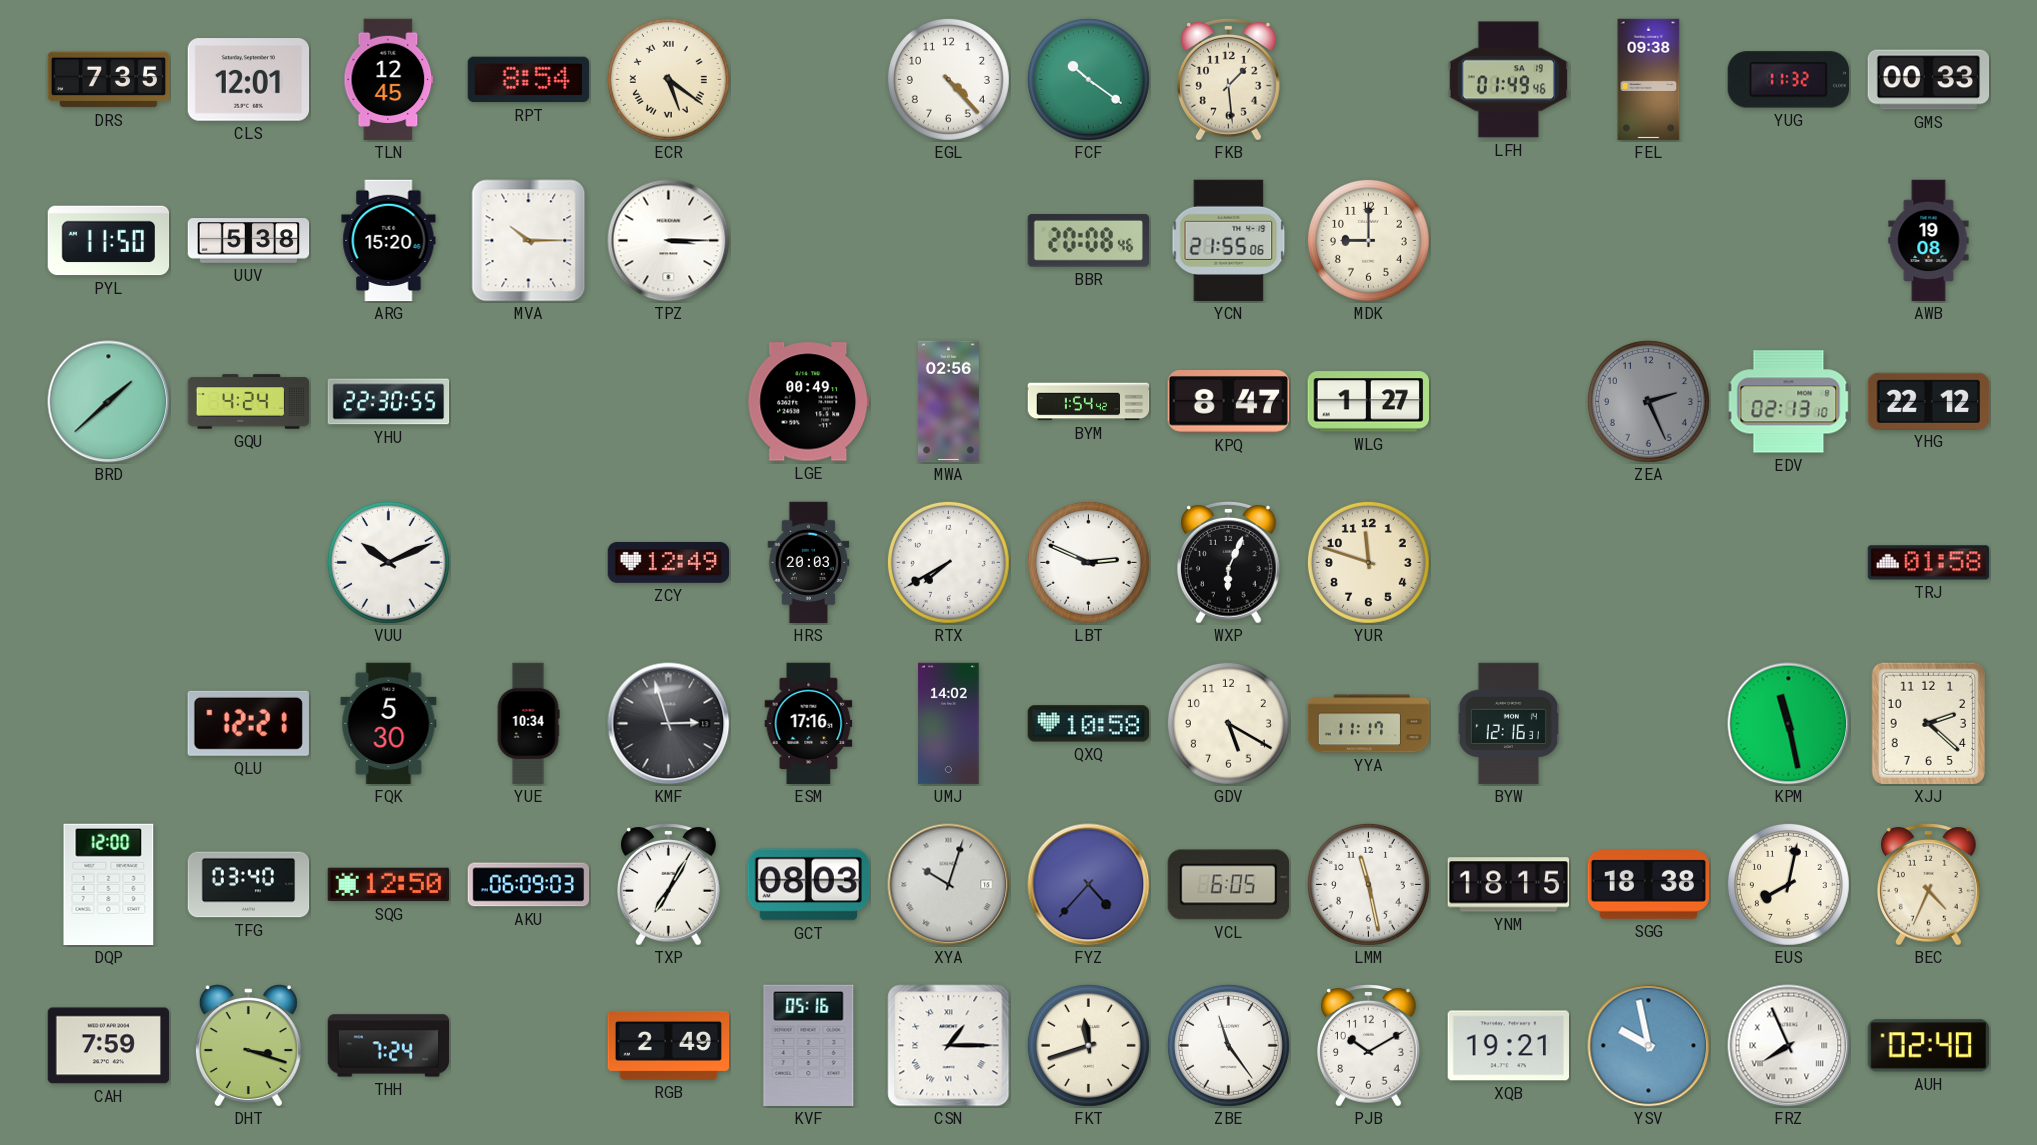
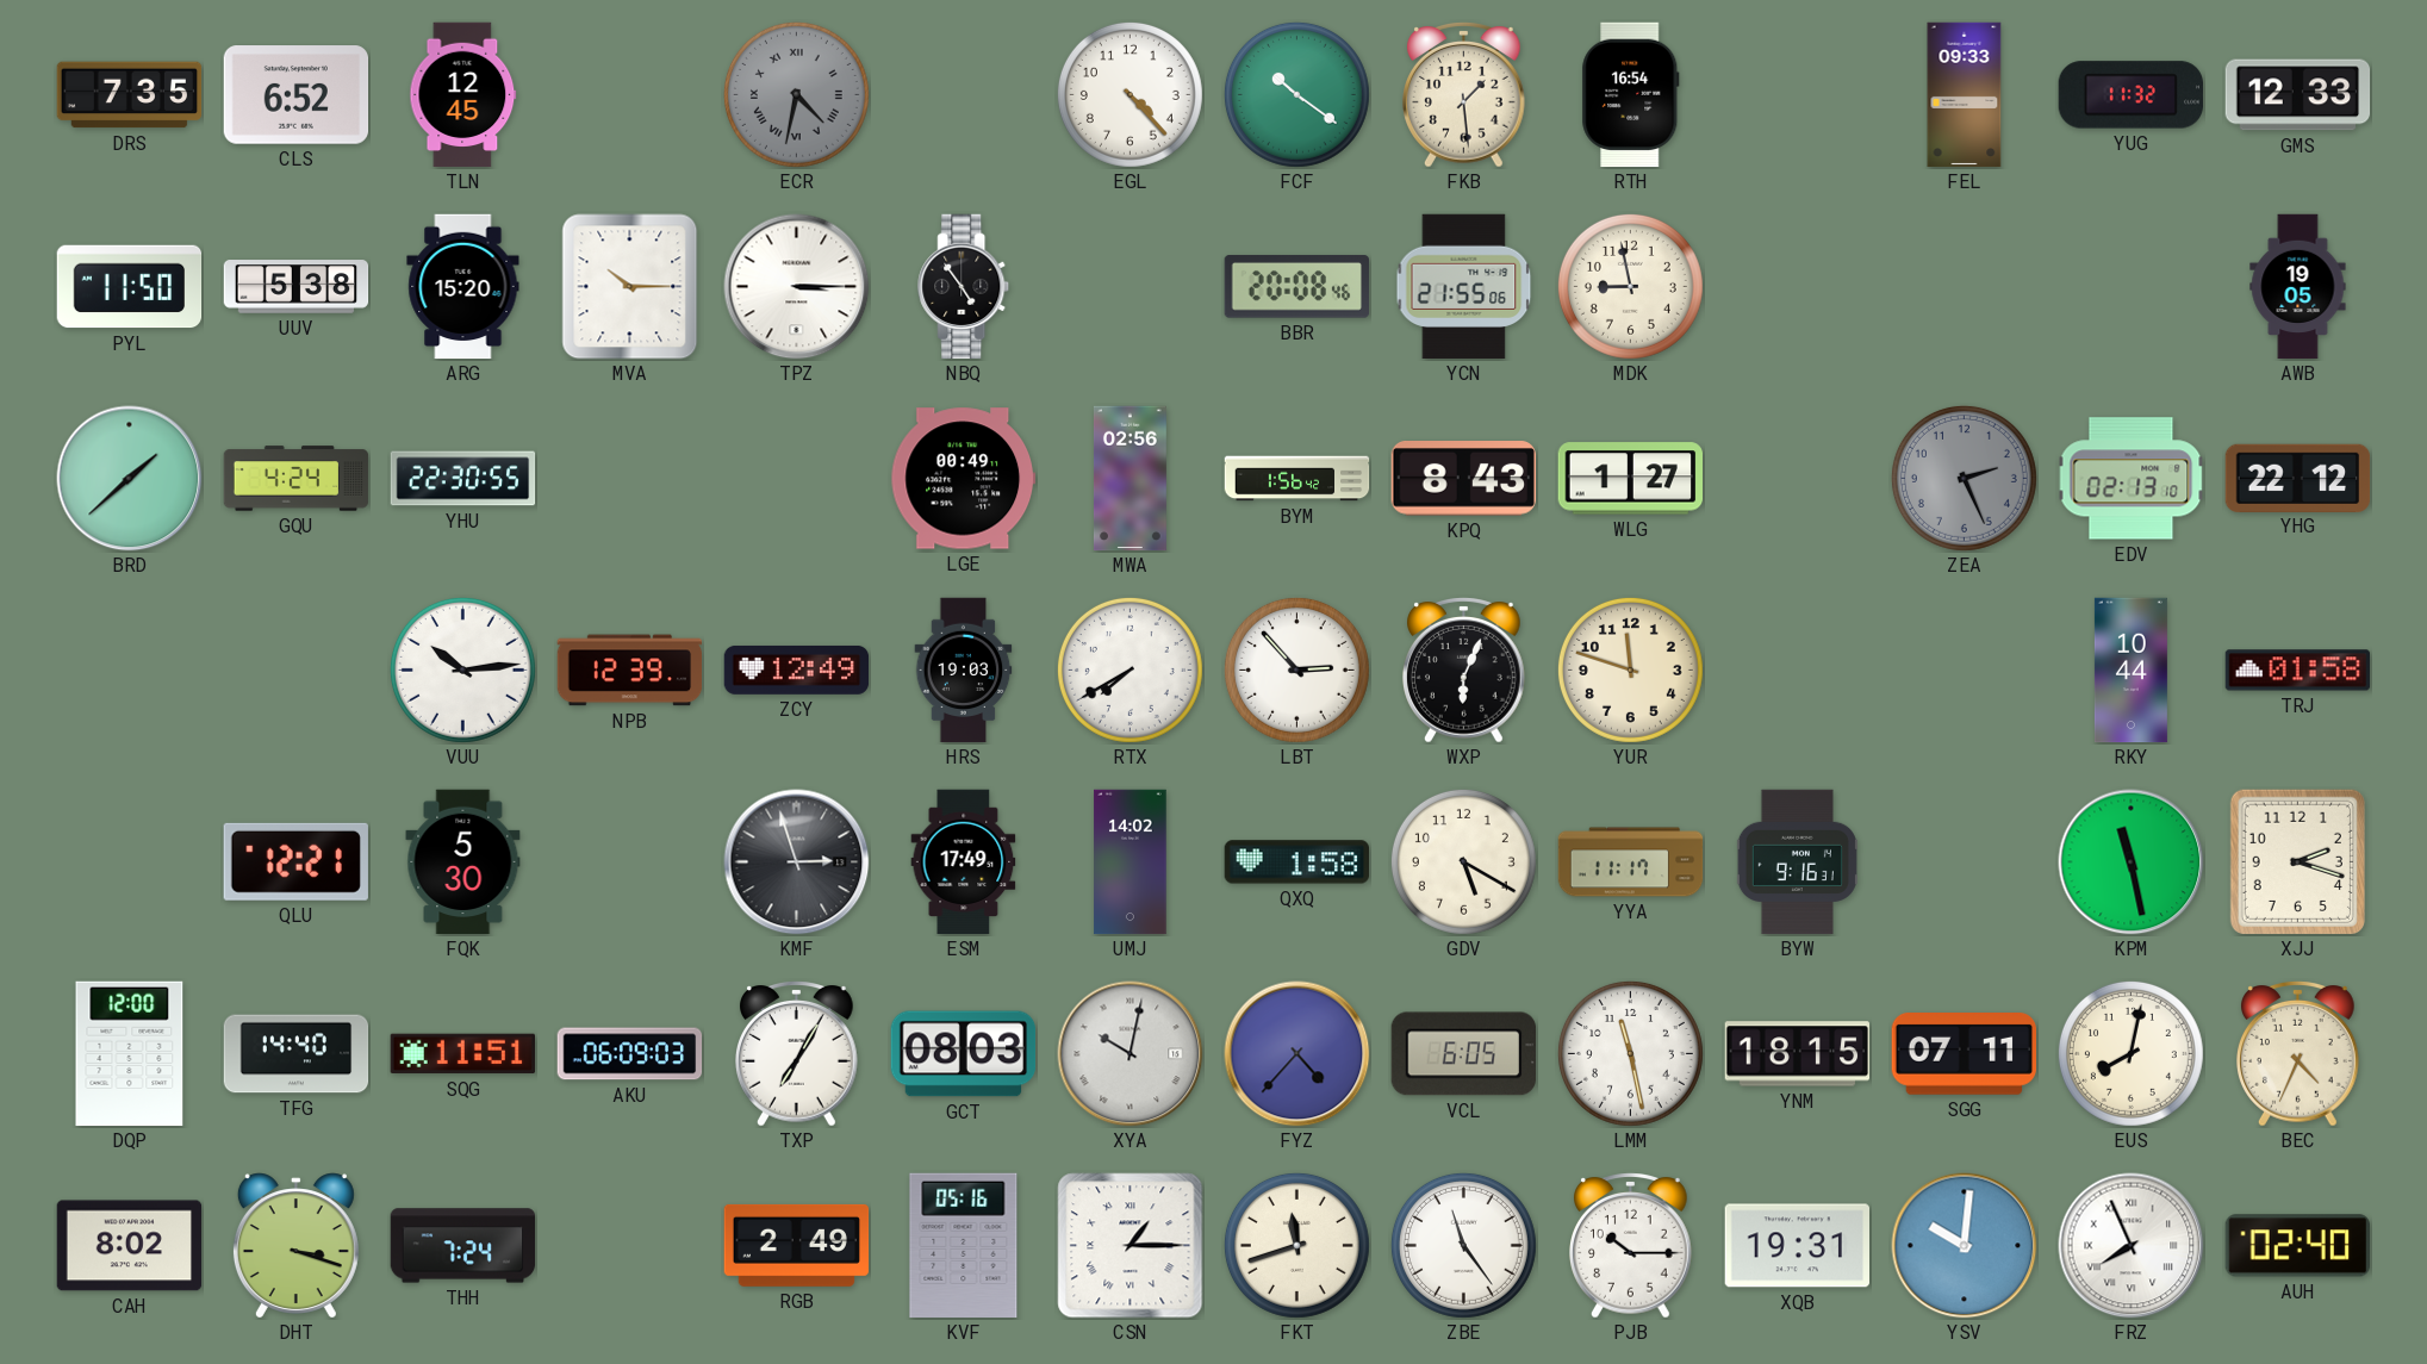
CLS: 12:01 -> 6:52 (297, 95)
RPT: 8:54 -> none (529, 80)
ECR: 5:21 -> 4:32 (796, 94)
ECR dial: cream -> grey (796, 94)
RTH: none -> 16:54 (1631, 95)
LFH: 01:49 -> none (1509, 80)
FEL: 09:38 -> 09:33 (1965, 95)
GMS: 00:33 -> 12:33 (2298, 95)
NBQ: none -> 4:54 (964, 287)
MDK: 9:00 -> 8:58 (1630, 286)
AWB: 19:08 -> 19:05 (2298, 287)
BYM: 1:54 -> 1:56 (1297, 479)
KPQ: 8:47 -> 8:43 (1463, 479)
VUU: 10:11 -> 10:14 (462, 669)
NPB: none -> 12:39 (630, 671)
HRS: 20:03 -> 19:03 (964, 671)
LBT: 2:49 -> 2:53 (1296, 669)
RKY: none -> 10:44 (2130, 671)
YUE: 10:34 -> none (528, 724)
ESM: 17:16 -> 17:49 (964, 862)
QXQ: 10:58 -> 1:58 (1297, 862)
BYW: 12:16 -> 9:16 (1797, 862)
XJJ: 2:22 -> 2:18 (2297, 861)
TFG: 03:40 -> 14:40 (297, 1054)
SQG: 12:50 -> 11:51 (462, 1054)
XYA: 10:03 -> 10:02 (1131, 1054)
SGG: 18:38 -> 07:11 (1964, 1054)
CAH: 7:59 -> 8:02 (130, 1246)
PJB: 10:10 -> 10:15 (1631, 1246)
XQB: 19:21 -> 19:31 (1797, 1246)
YSV: 9:58 -> 10:01 (1965, 1246)
